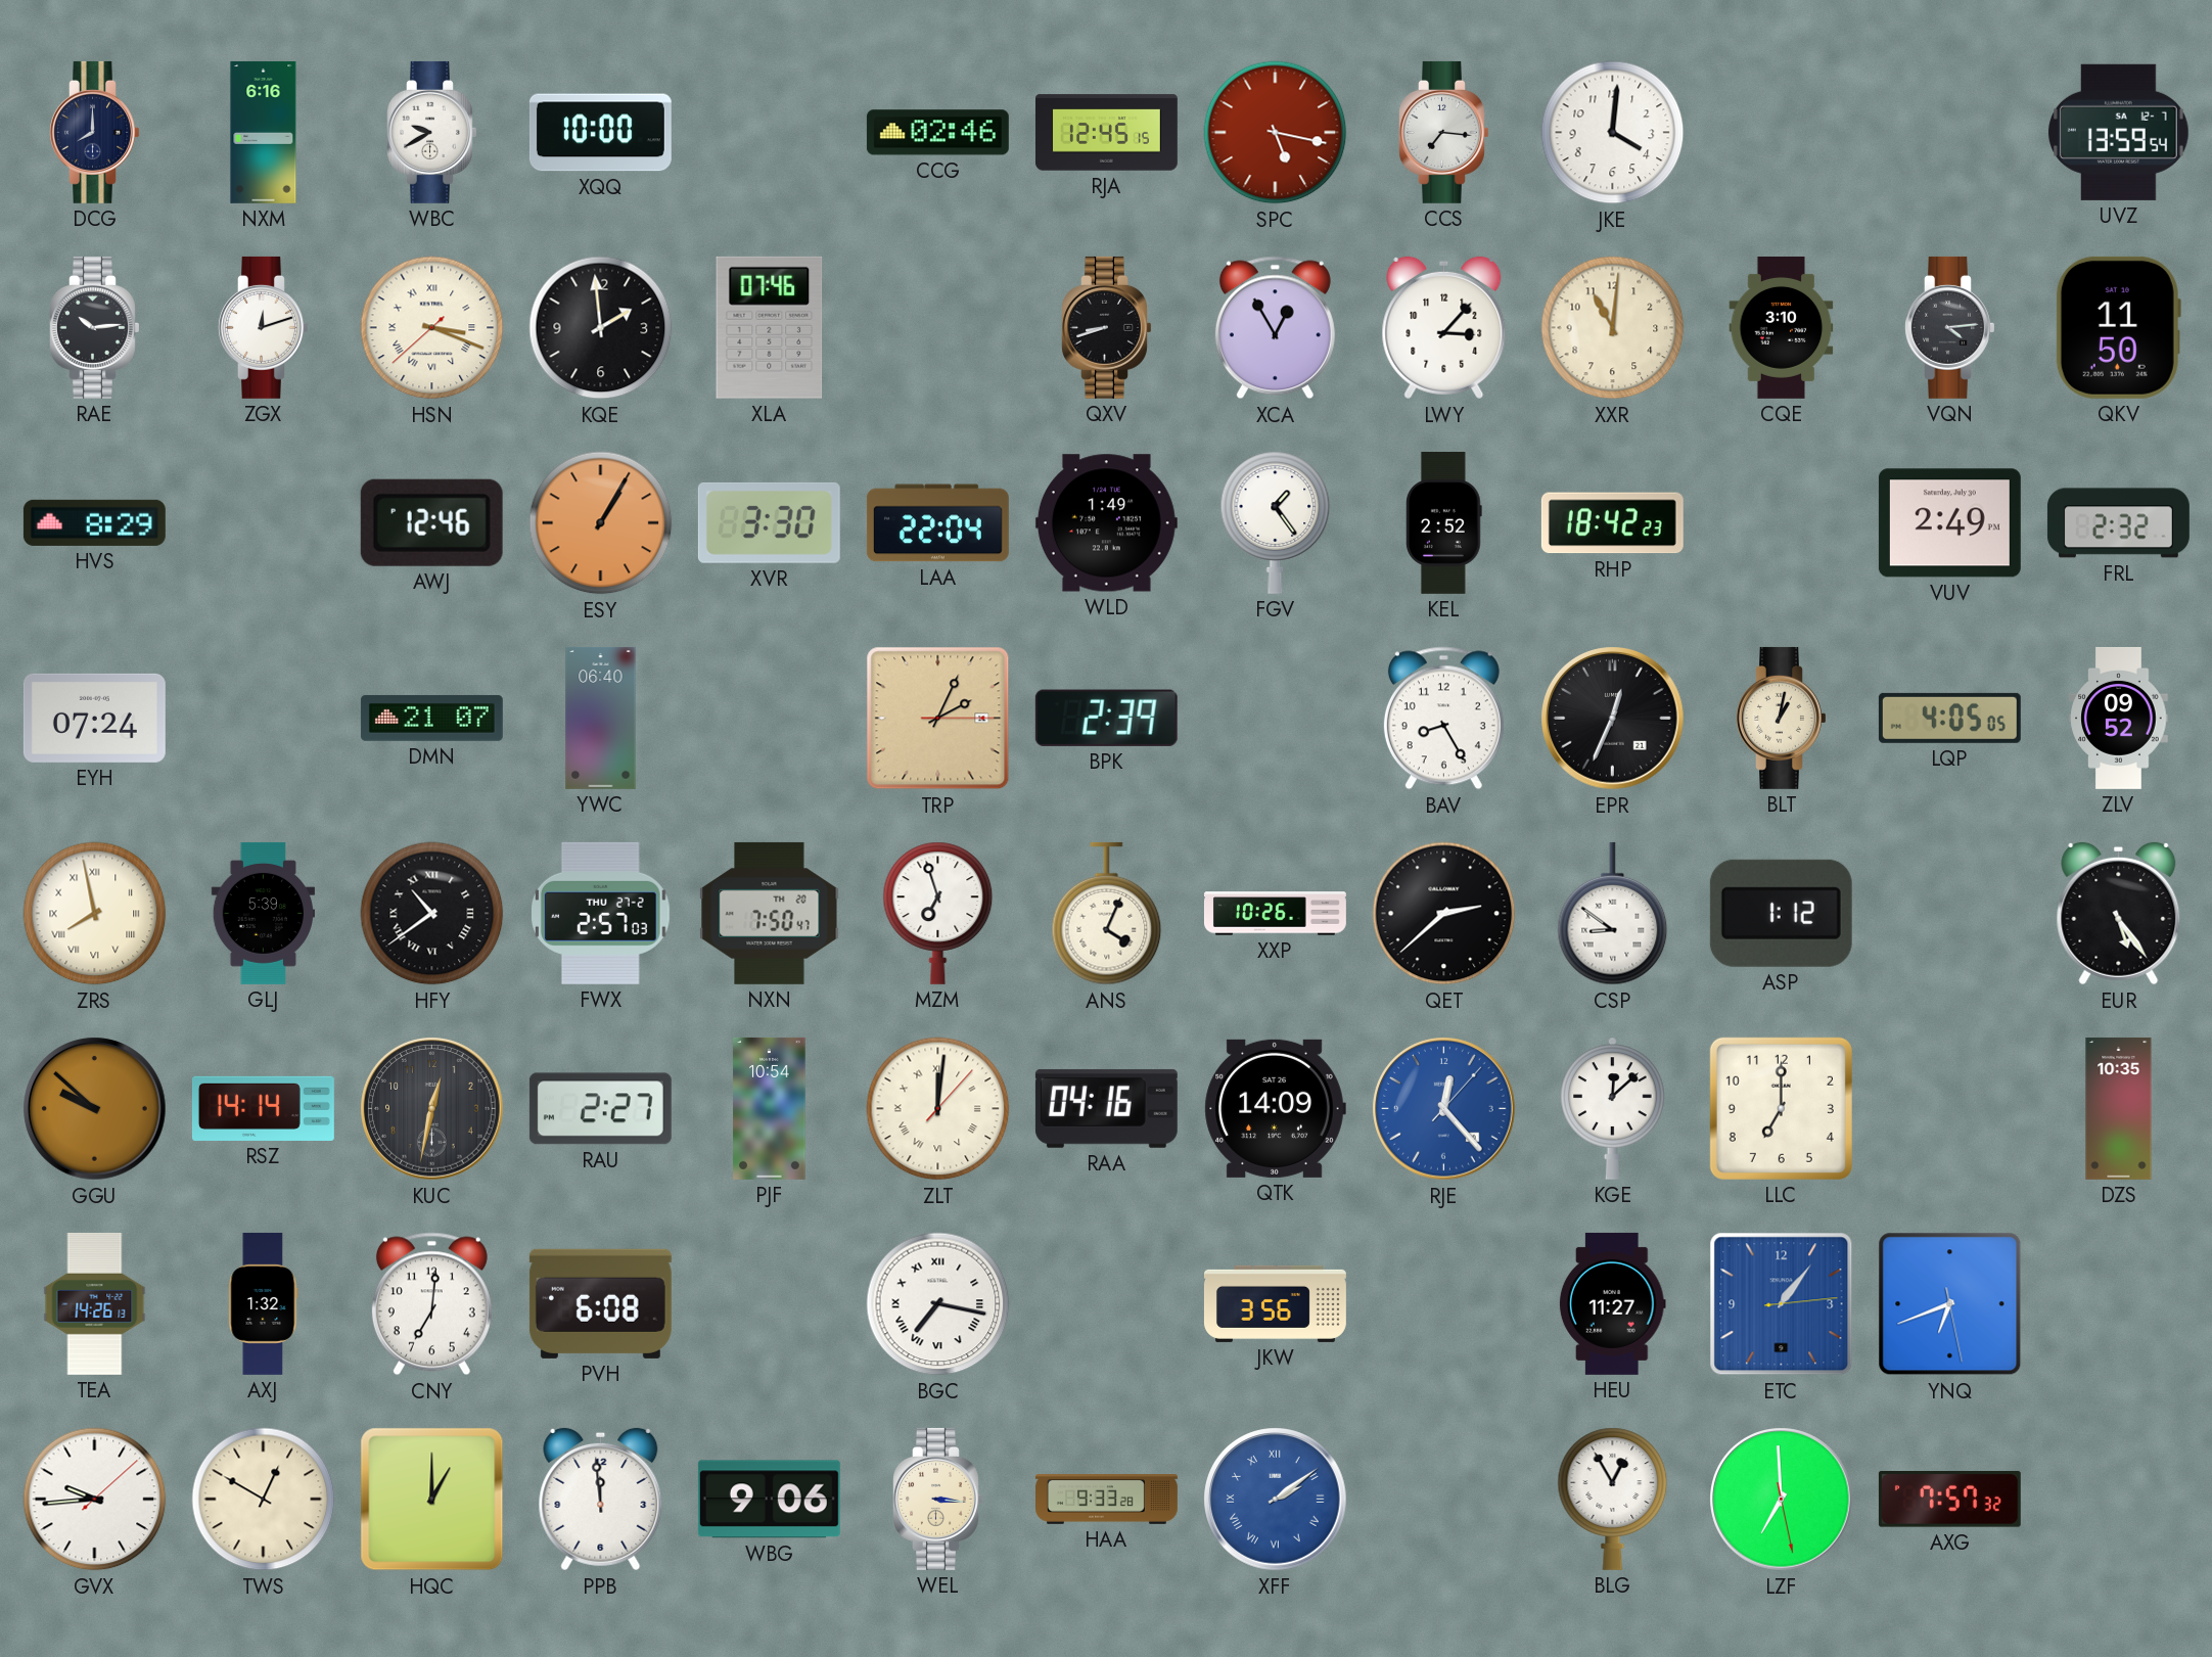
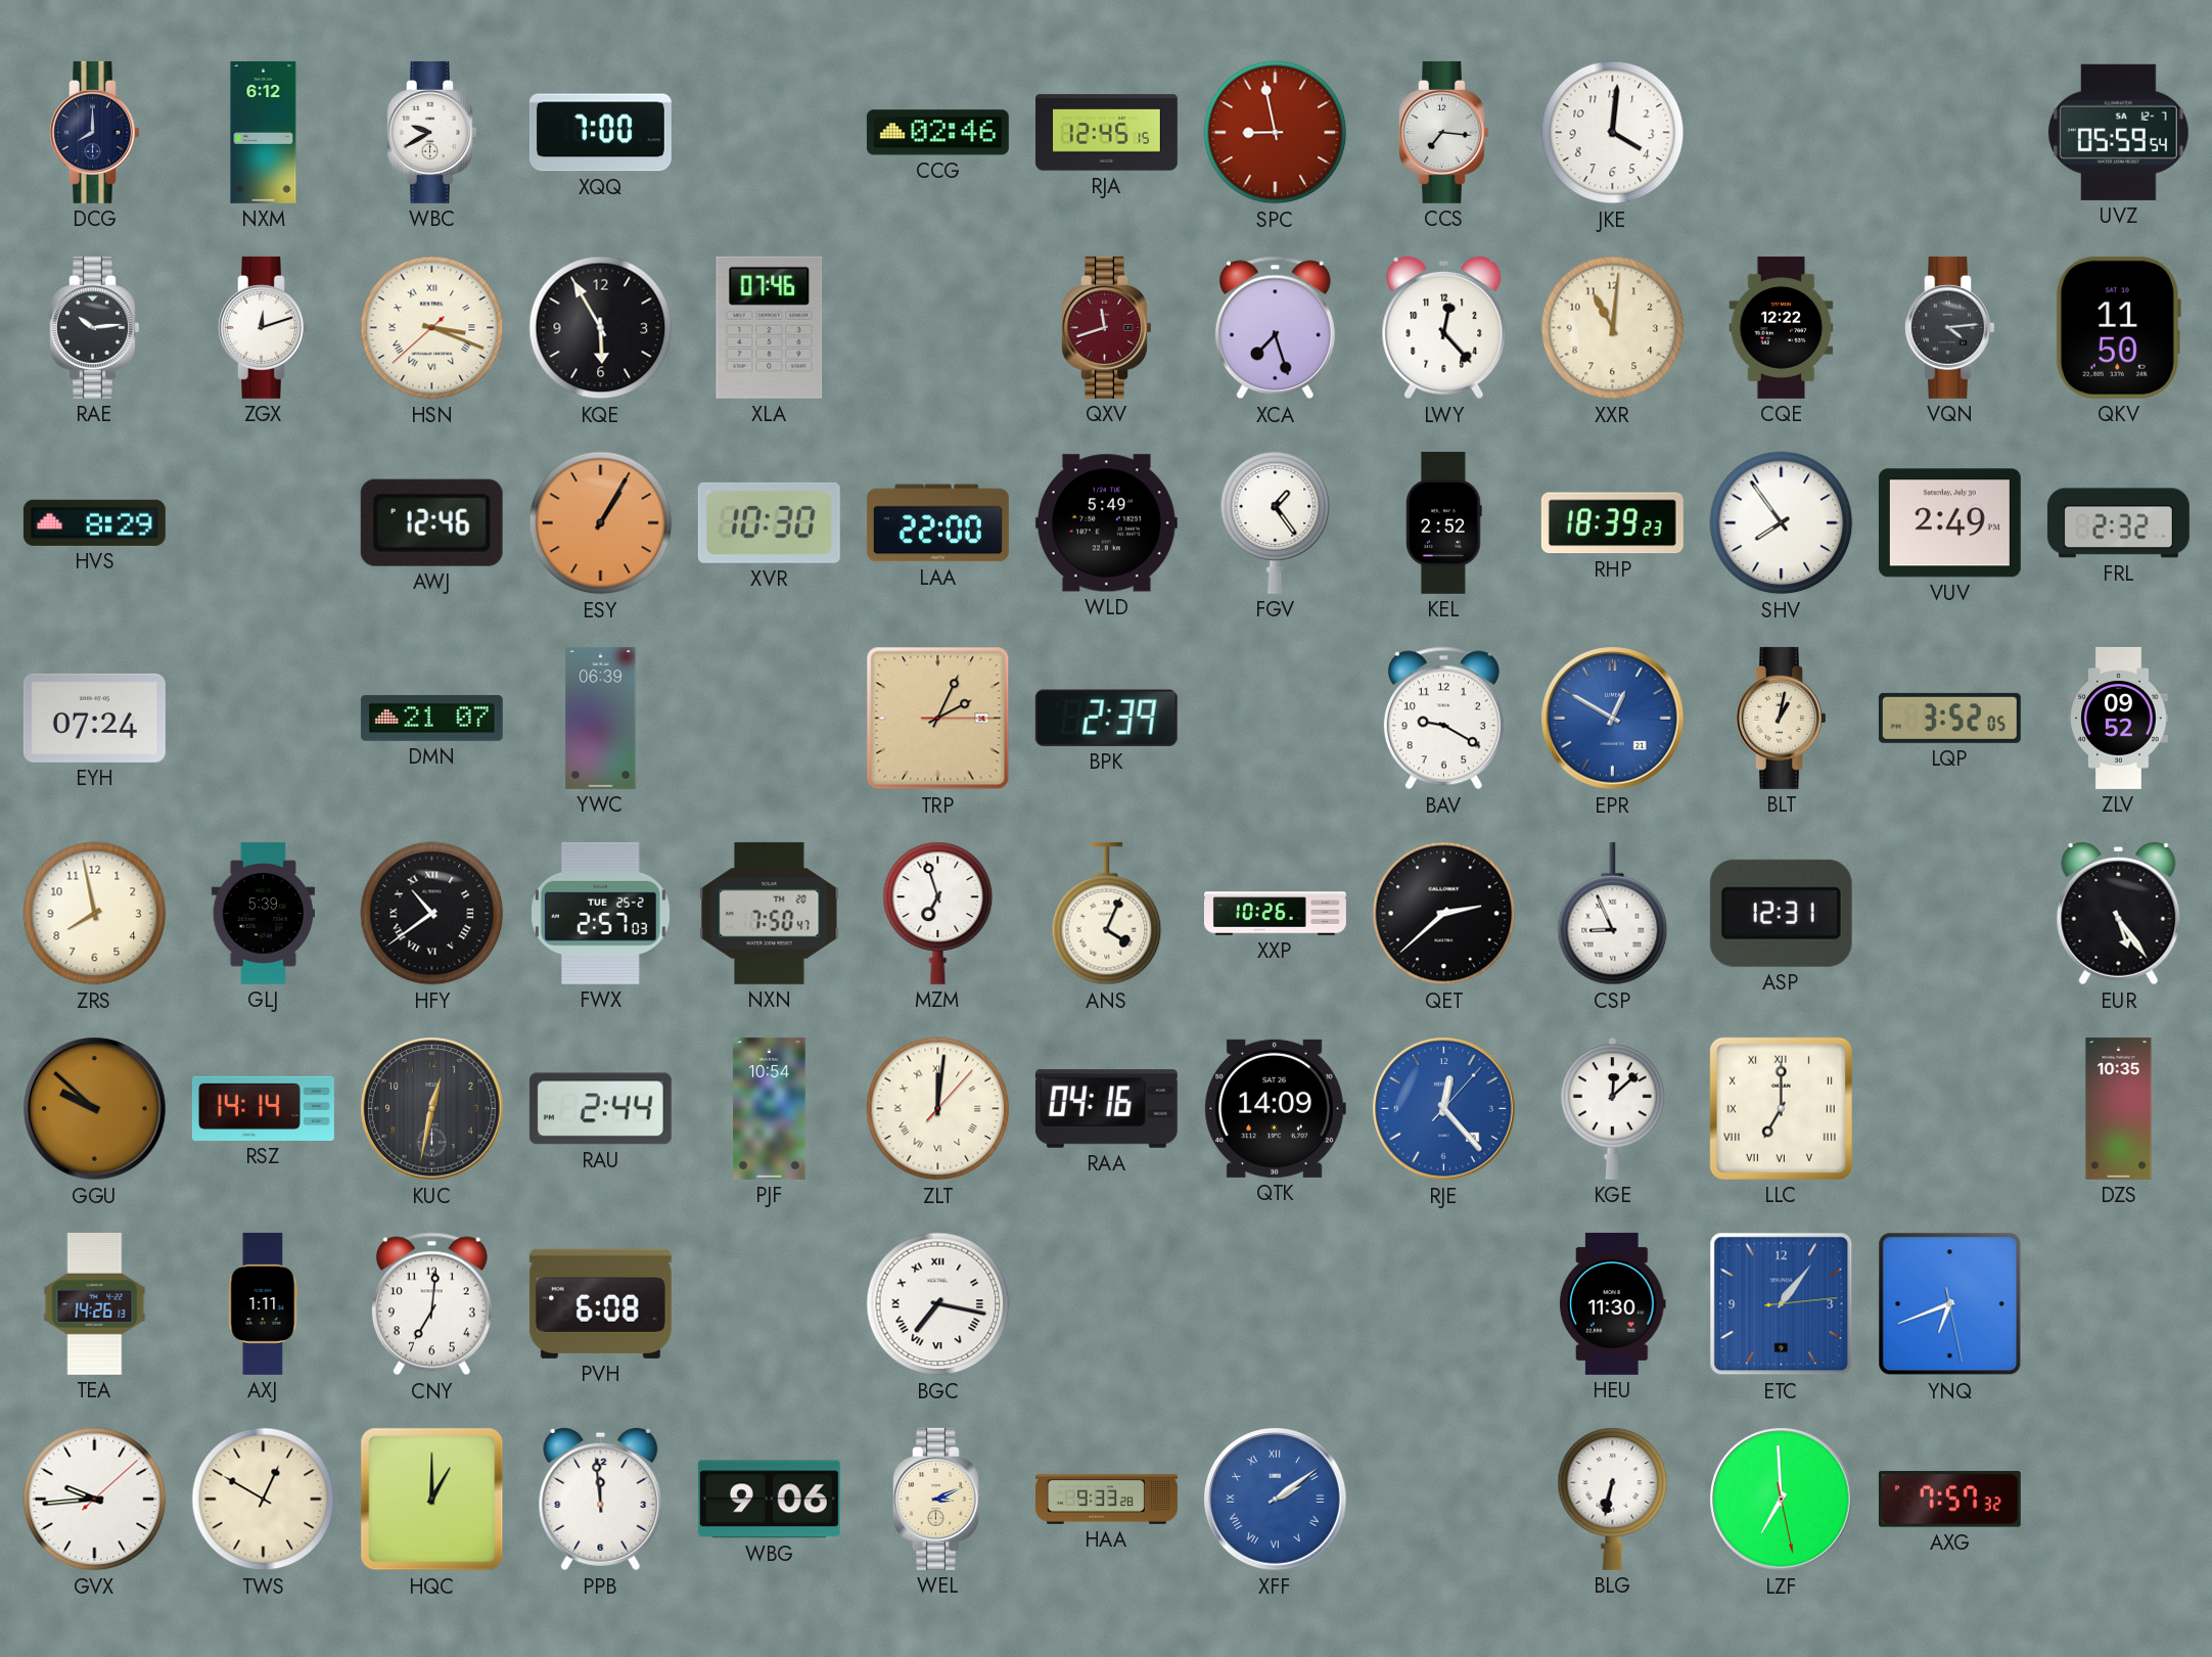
NXM: 6:16 -> 6:12 (264, 132)
XQQ: 10:00 -> 7:00 (600, 133)
SPC: 5:17 -> 8:58 (1276, 133)
UVZ: 13:59 -> 05:59 (2118, 132)
KQE: 1:59 -> 5:55 (601, 328)
QXV: 8:42 -> 11:42 (1107, 327)
QXV dial: black -> burgundy (1107, 327)
XCA: 12:55 -> 7:27 (1275, 328)
LWY: 3:07 -> 12:23 (1444, 328)
CQE: 3:10 -> 12:22 (1782, 327)
XVR: 3:30 -> 10:30 (769, 522)
LAA: 22:04 -> 22:00 (937, 523)
WLD: 1:49 -> 5:49 (1106, 523)
RHP: 18:42 -> 18:39 (1612, 523)
SHV: none -> 7:54 (1782, 523)
YWC: 06:40 -> 06:39 (601, 718)
BAV: 8:25 -> 9:20 (1443, 719)
EPR: 12:34 -> 12:50 (1613, 719)
EPR dial: black -> blue (1613, 719)
LQP: 4:05 -> 3:52 (1949, 718)
ZRS numerals: Roman -> Arabic (95, 914)
FWX date: THU 27-2 -> TUE 25-2 (600, 913)
CSP: 8:51 -> 8:56 (1613, 914)
ASP: 1:12 -> 12:31 (1781, 913)
RAU: 2:27 -> 2:44 (600, 1109)
LLC numerals: Arabic -> Roman (1781, 1108)
AXJ: 1:32 -> 1:11 (264, 1303)
JKW: 3:56 -> none (1275, 1303)
HEU: 11:27 -> 11:30 (1612, 1303)
WEL: 3:16 -> 3:11 (938, 1499)
BLG: 12:55 -> 6:32 (1613, 1499)
